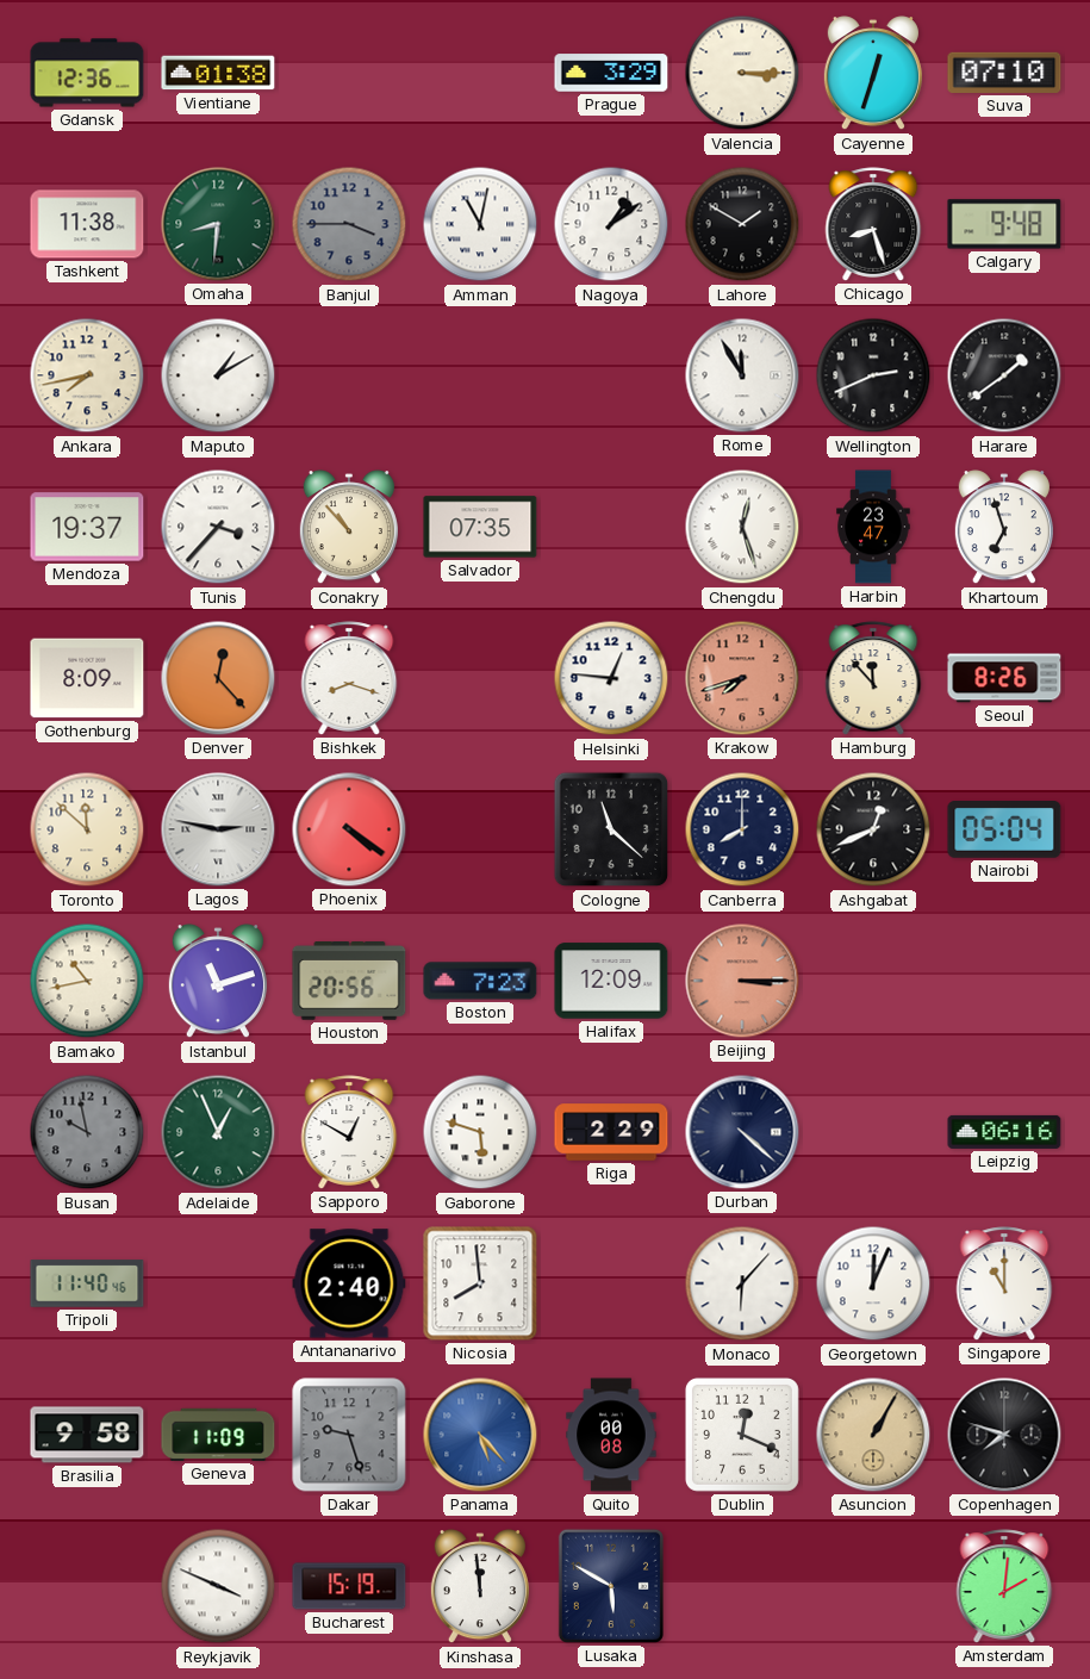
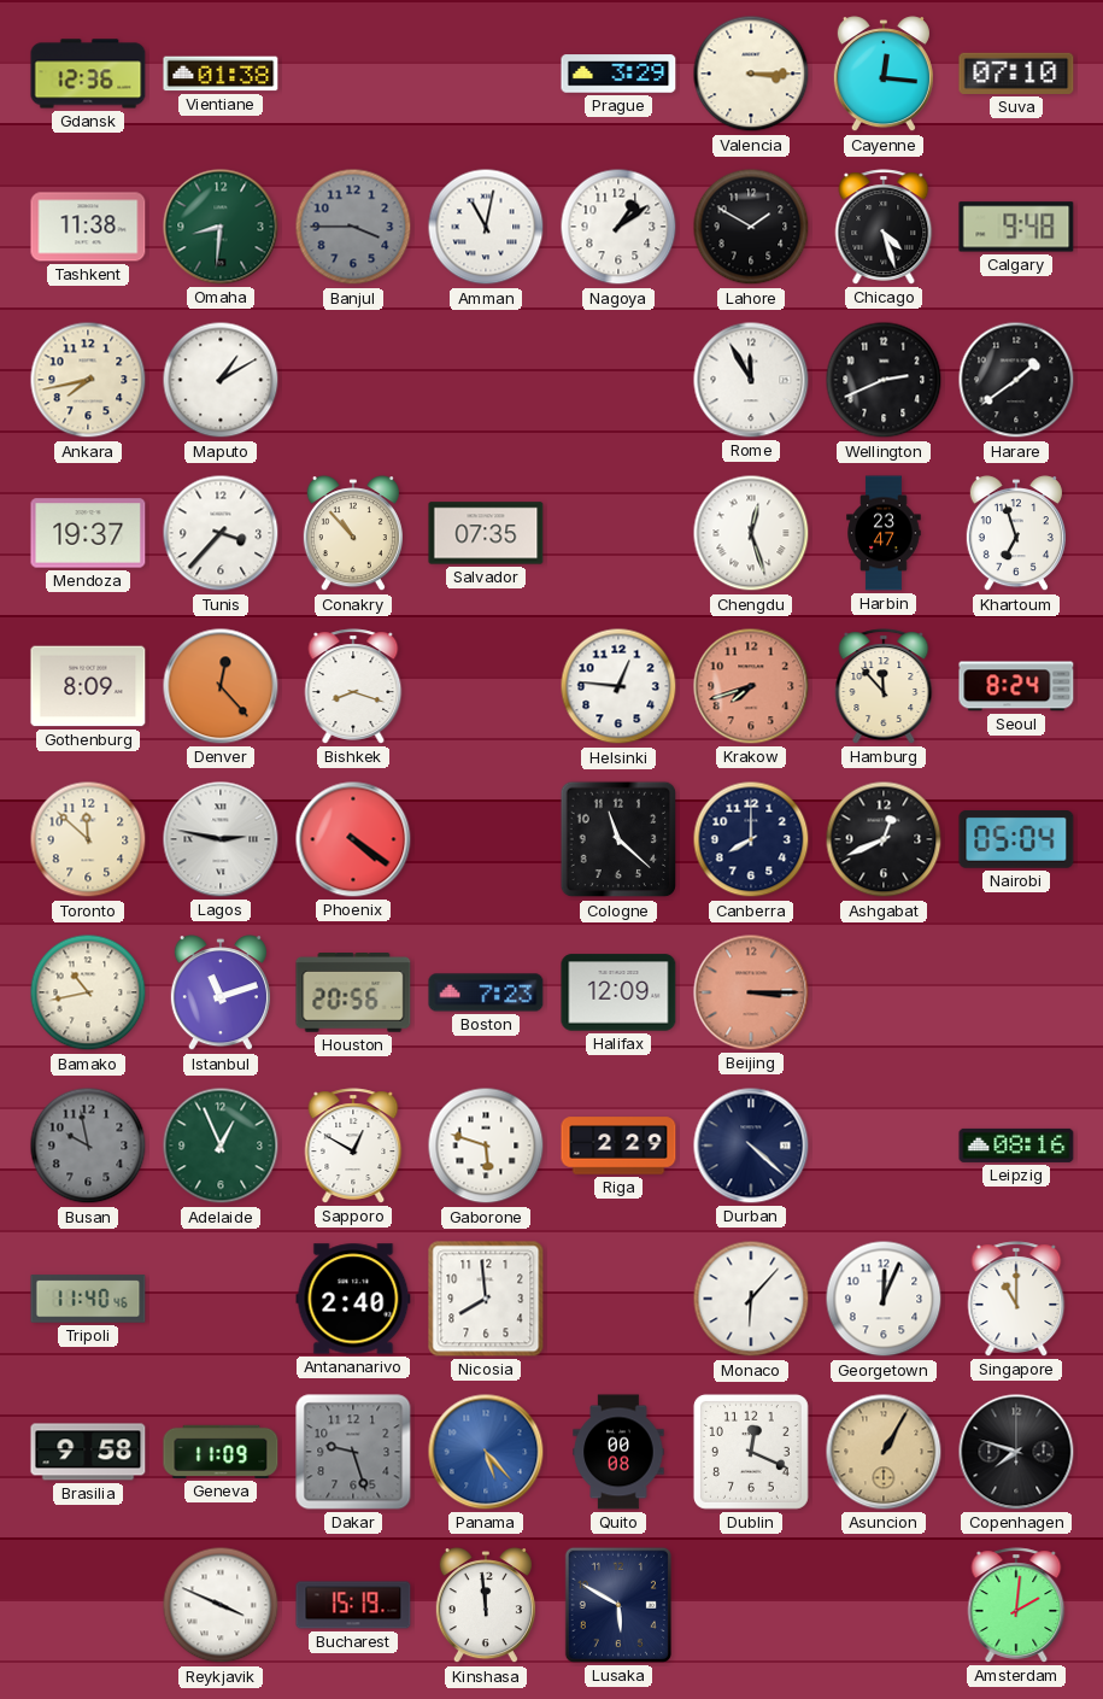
Cayenne: 12:33 -> 12:16 (884, 75)
Chicago: 8:27 -> 4:27 (884, 227)
Seoul: 8:26 -> 8:24 (1016, 686)
Leipzig: 06:16 -> 08:16 (1016, 1146)
